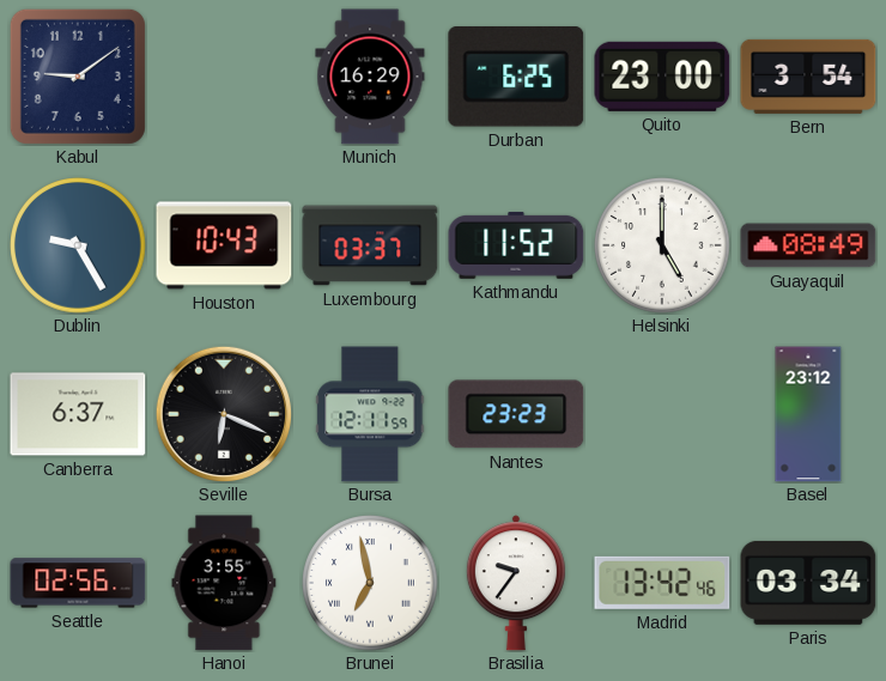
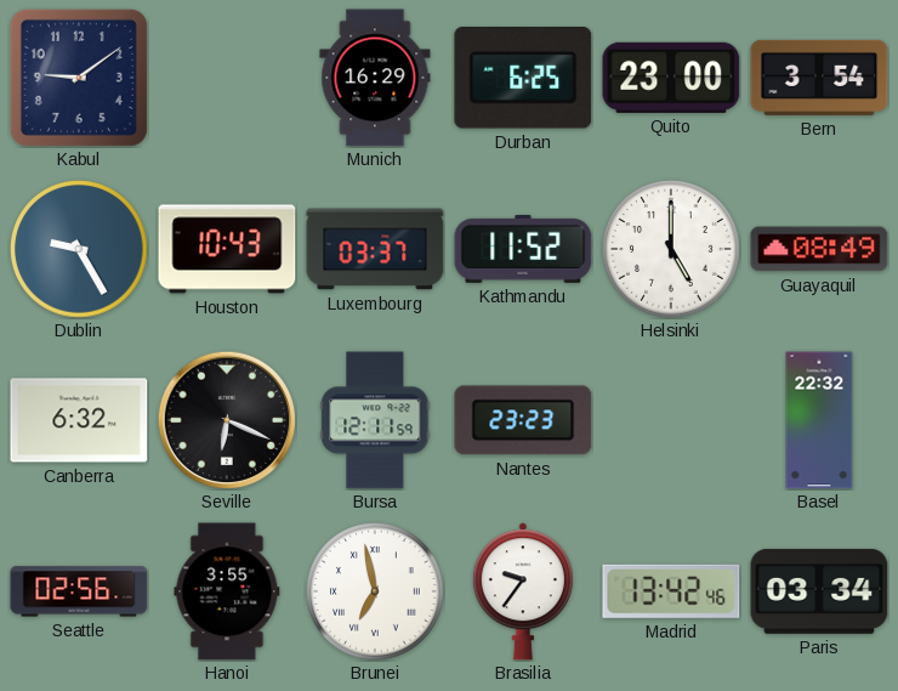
Canberra: 6:37 -> 6:32 (79, 420)
Basel: 23:12 -> 22:32 (819, 420)
